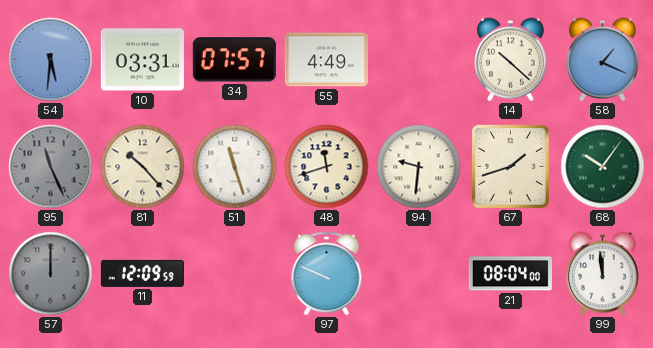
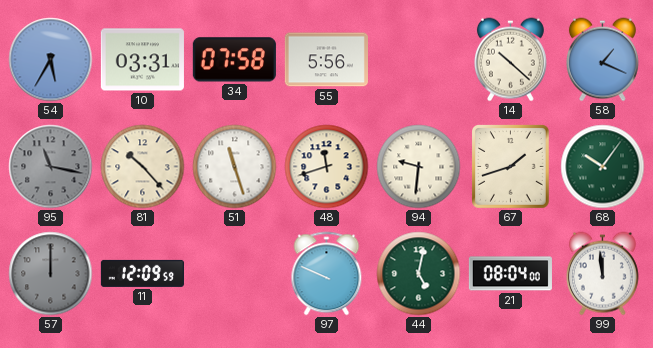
54: 5:31 -> 5:35 (51, 60)
34: 07:57 -> 07:58 (234, 60)
55: 4:49 -> 5:56 (326, 60)
95: 11:26 -> 11:17 (51, 167)
44: none -> 5:02 (419, 274)
